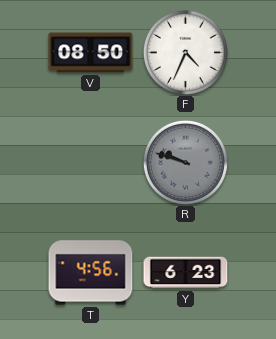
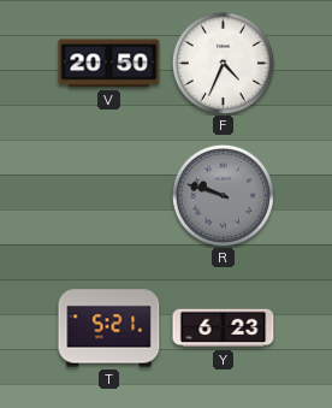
V: 08:50 -> 20:50 (109, 64)
T: 4:56 -> 5:21 (109, 329)
